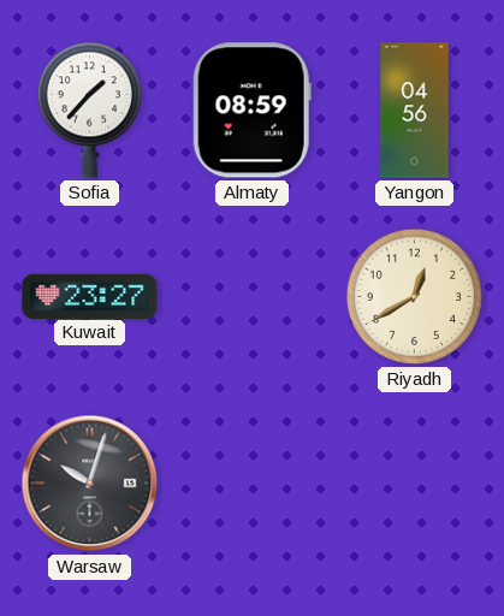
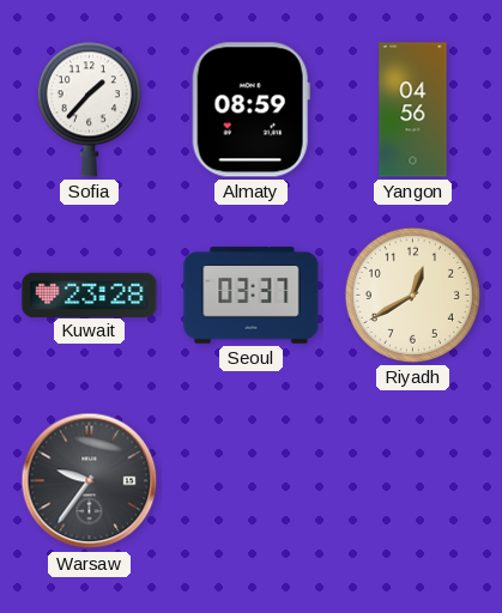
Kuwait: 23:27 -> 23:28 (90, 295)
Seoul: none -> 03:37 (252, 296)
Warsaw: 10:03 -> 9:36 (90, 481)
